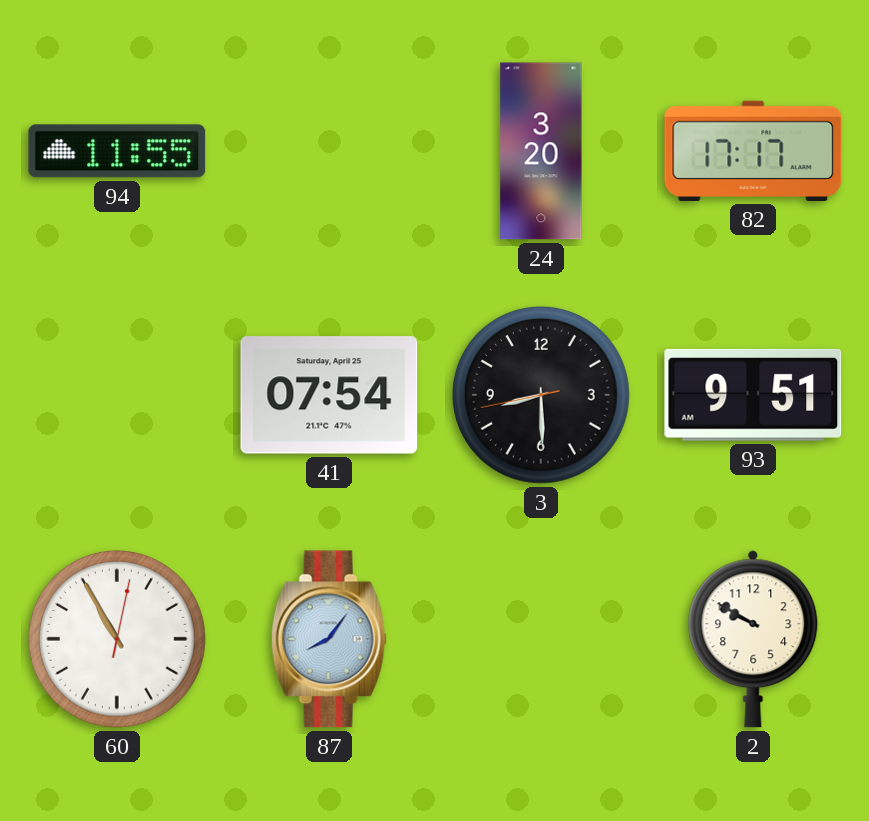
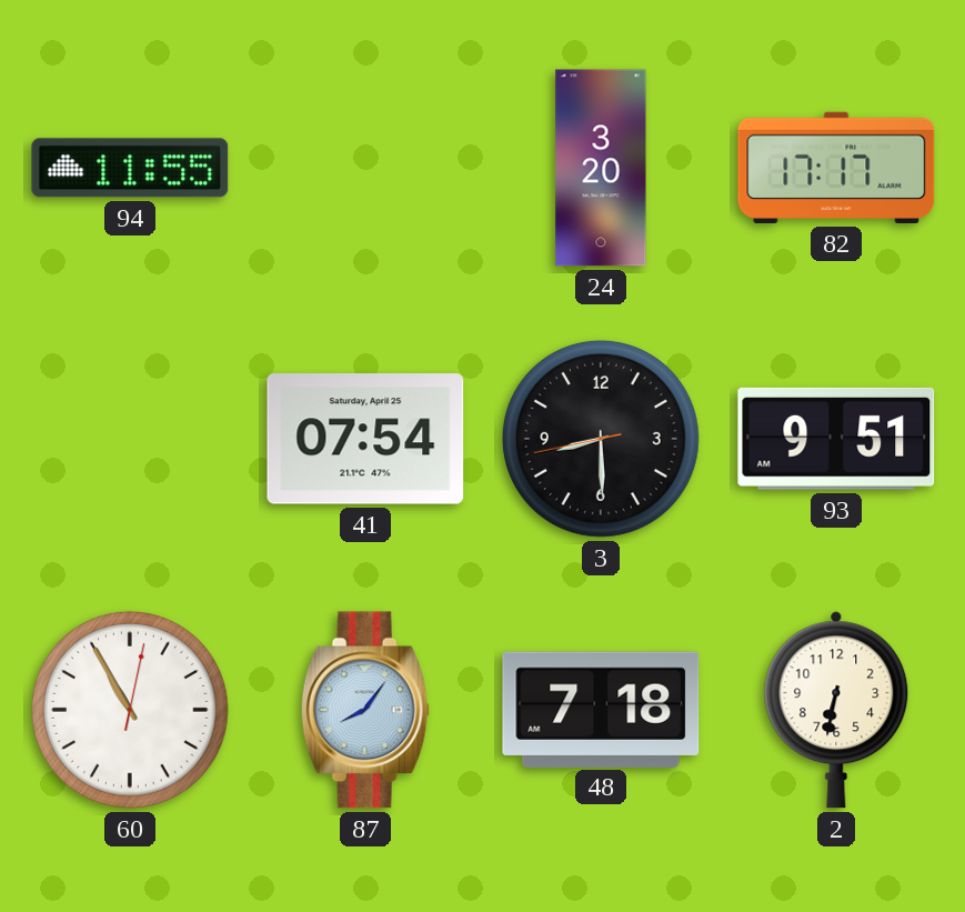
48: none -> 7:18 (601, 709)
2: 9:50 -> 6:32 (836, 710)
